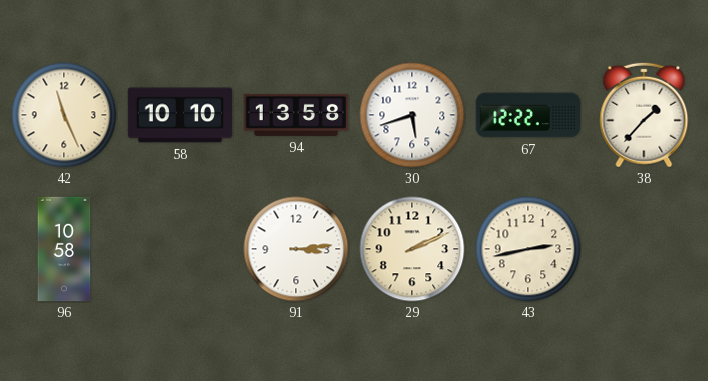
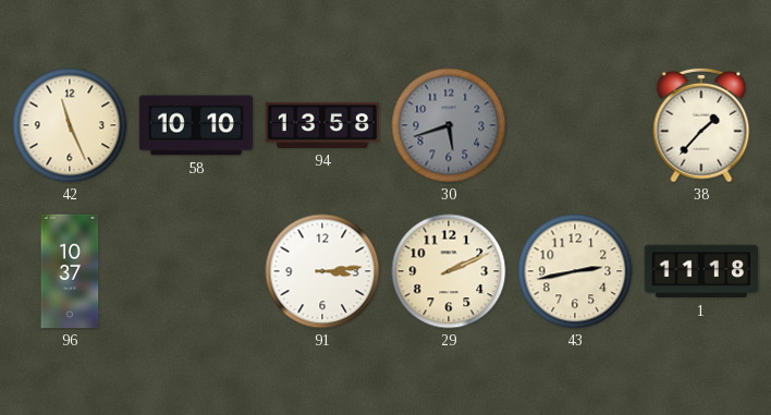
30 dial: white -> grey (449, 125)
67: 12:22 -> none (528, 115)
96: 10:58 -> 10:37 (70, 271)
1: none -> 11:18 (701, 271)
